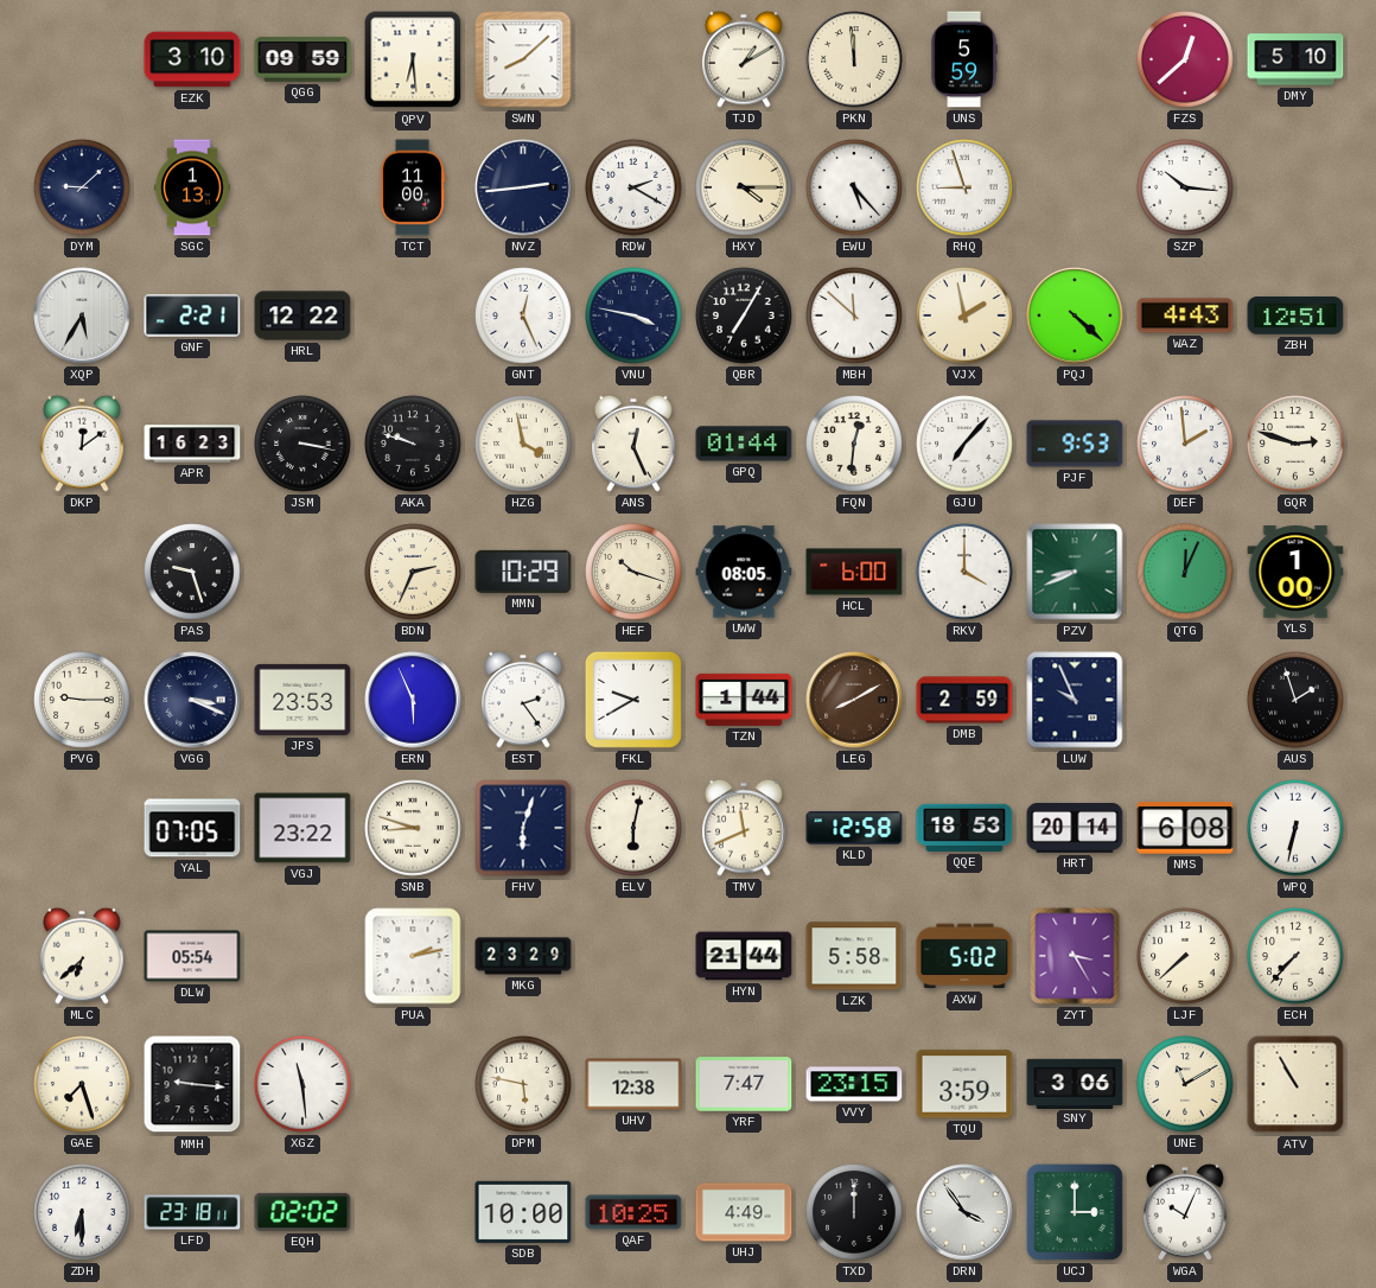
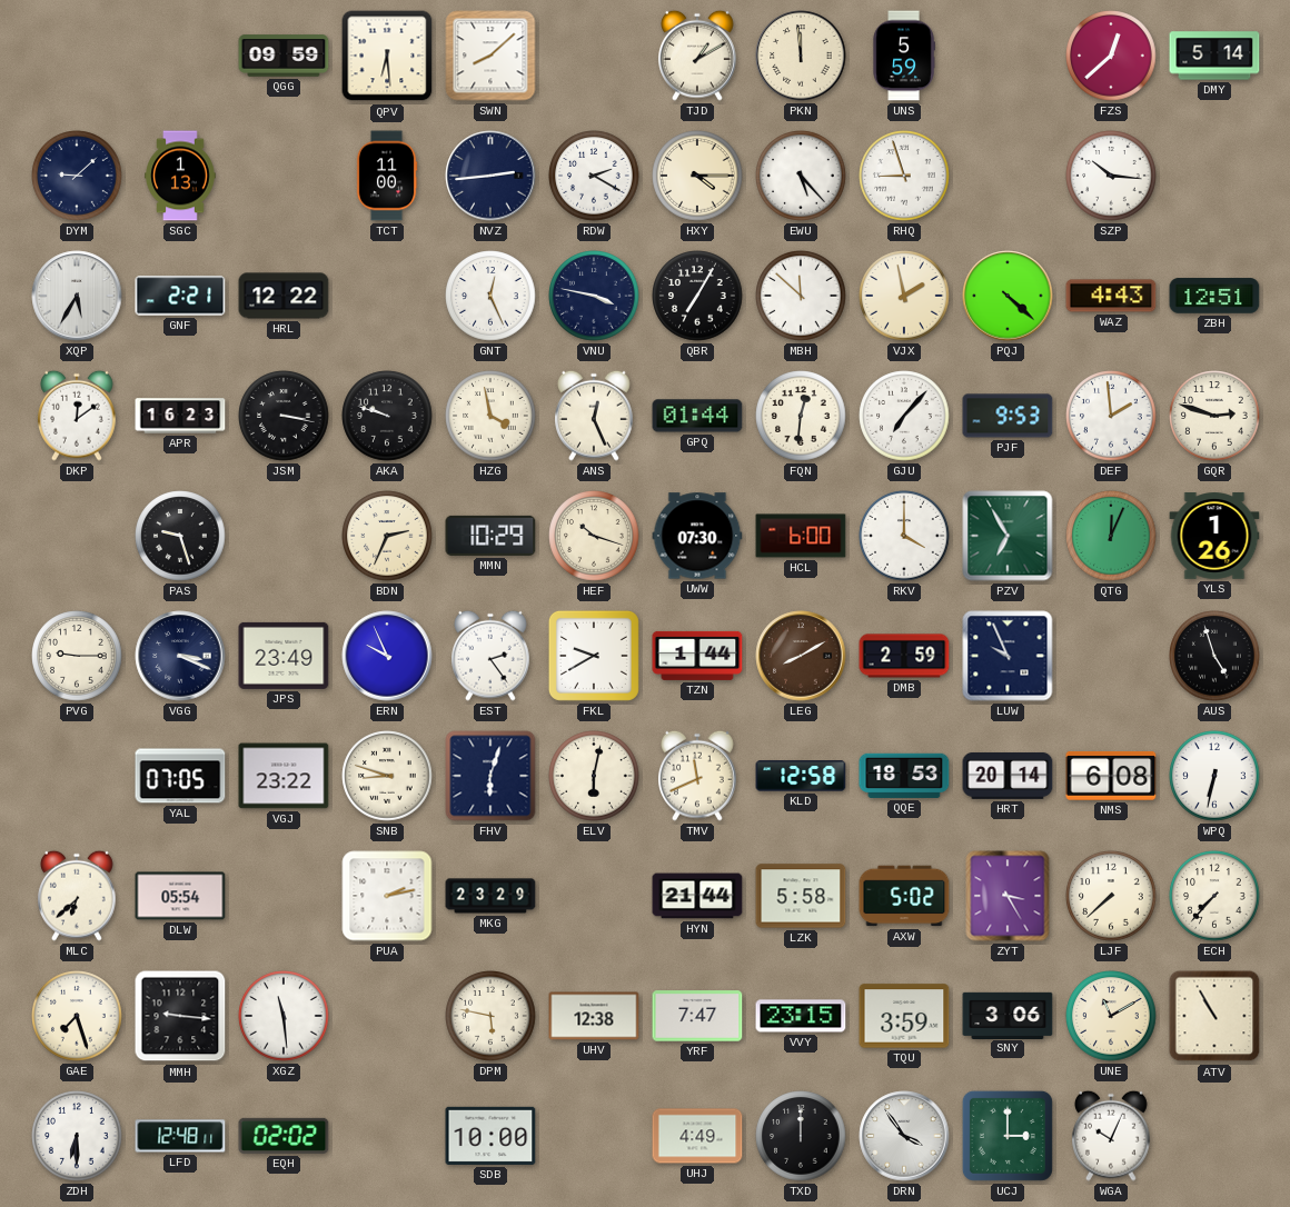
EZK: 3:10 -> none (192, 59)
DMY: 5:10 -> 5:14 (1214, 56)
UWW: 08:05 -> 07:30 (697, 536)
PZV: 8:41 -> 6:55 (1008, 536)
YLS: 1:00 -> 1:26 (1214, 536)
JPS: 23:53 -> 23:49 (284, 656)
ERN: 5:56 -> 9:56 (387, 656)
AUS: 1:57 -> 4:57 (1214, 656)
LFD: 23:18 -> 12:48 (180, 1136)
QAF: 10:25 -> none (633, 1212)
